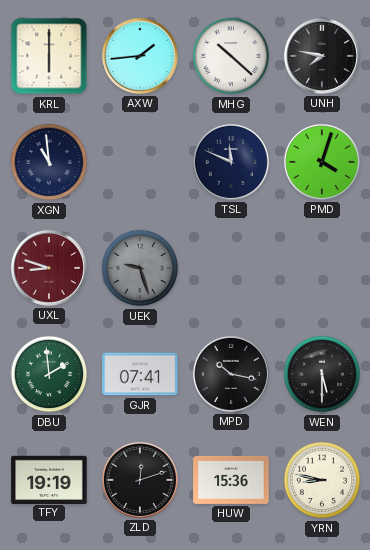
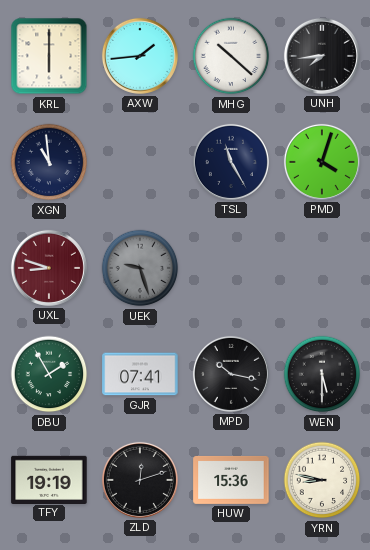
UNH: 7:47 -> 7:44 (322, 56)
TSL: 11:49 -> 11:25 (231, 162)
DBU: 1:59 -> 1:55 (49, 374)
